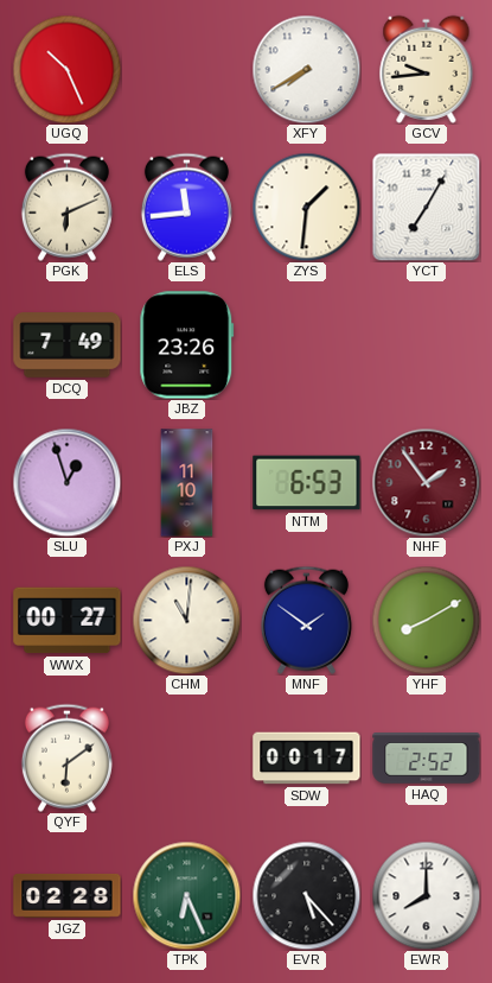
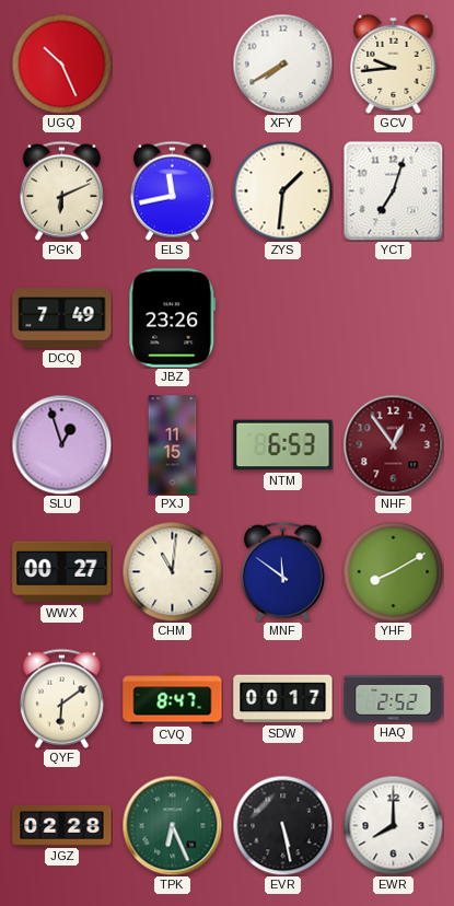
ELS: 11:44 -> 11:43 (172, 190)
YCT: 7:05 -> 7:03 (393, 190)
PXJ: 11:10 -> 11:15 (173, 445)
NHF: 1:54 -> 12:54 (393, 444)
MNF: 1:51 -> 11:51 (282, 571)
CVQ: none -> 8:47 (173, 699)
EVR: 5:23 -> 5:28 (282, 825)
